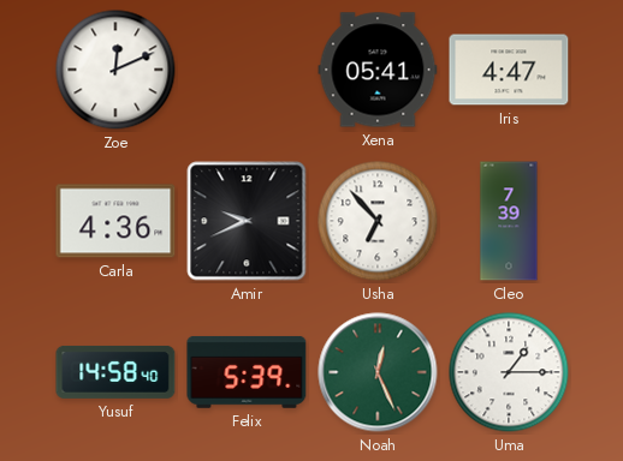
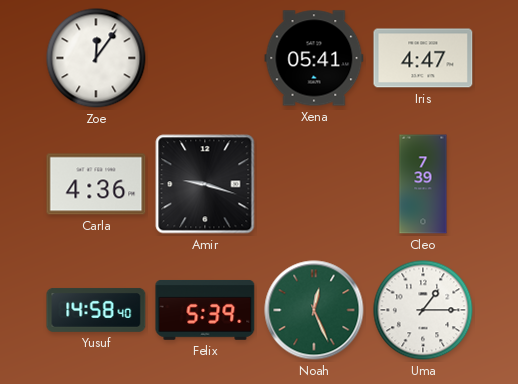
Zoe: 12:11 -> 12:06 (96, 58)
Amir: 9:41 -> 9:18 (205, 184)
Usha: 6:53 -> none (378, 221)
